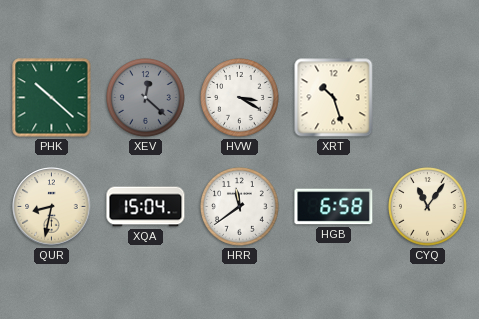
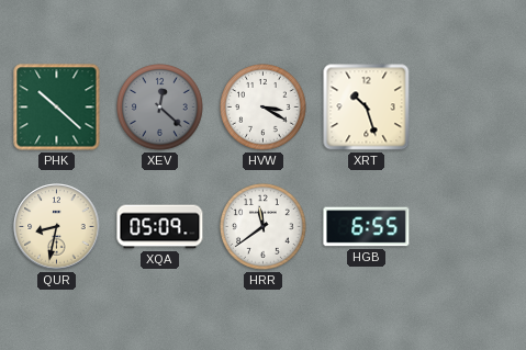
XQA: 15:04 -> 05:09 (160, 227)
HGB: 6:58 -> 6:55 (367, 227)
CYQ: 11:06 -> none (428, 207)
